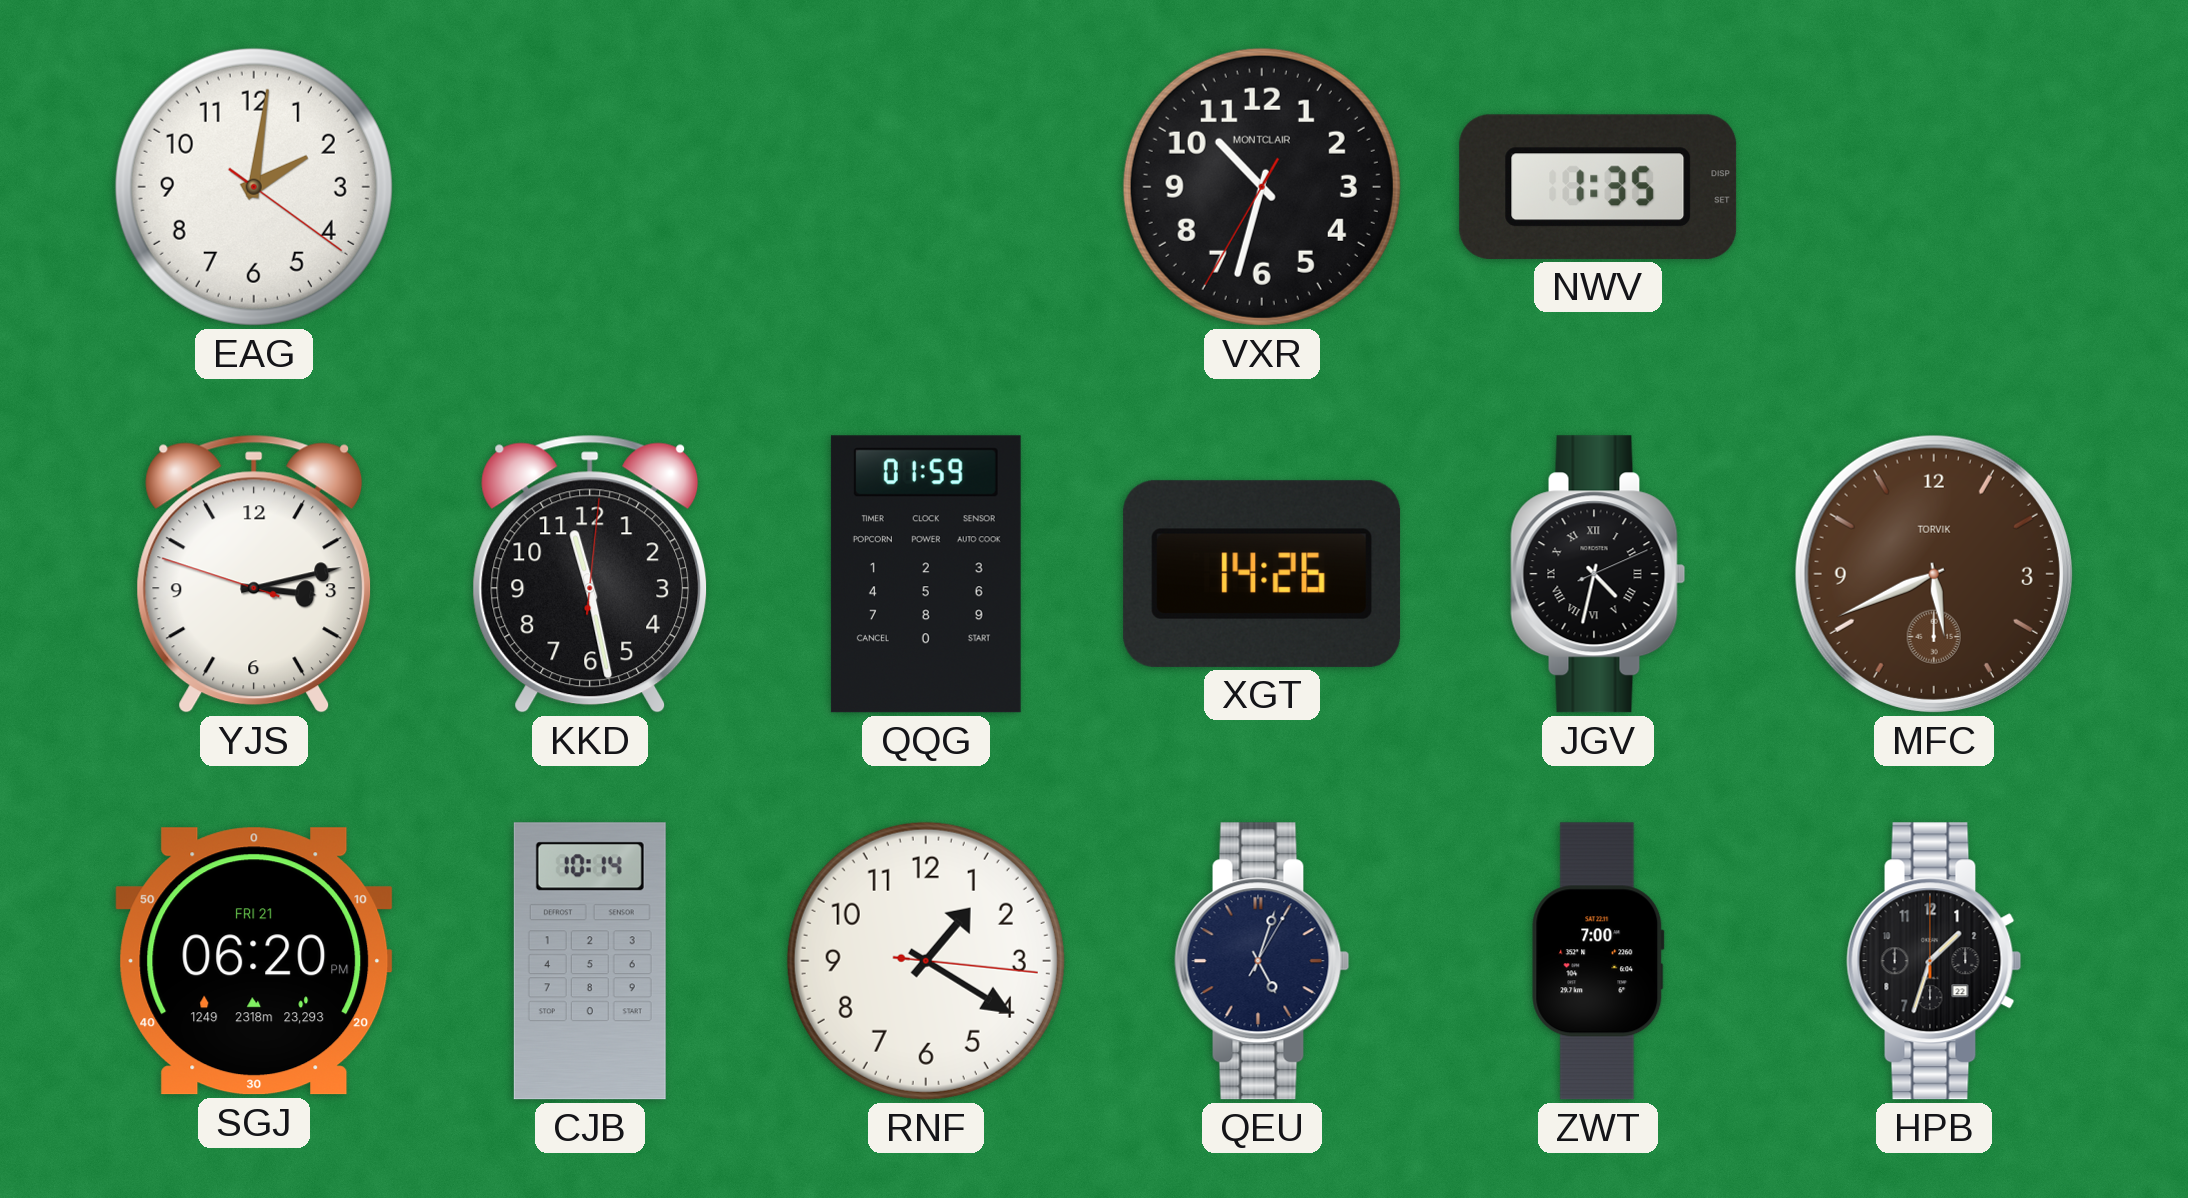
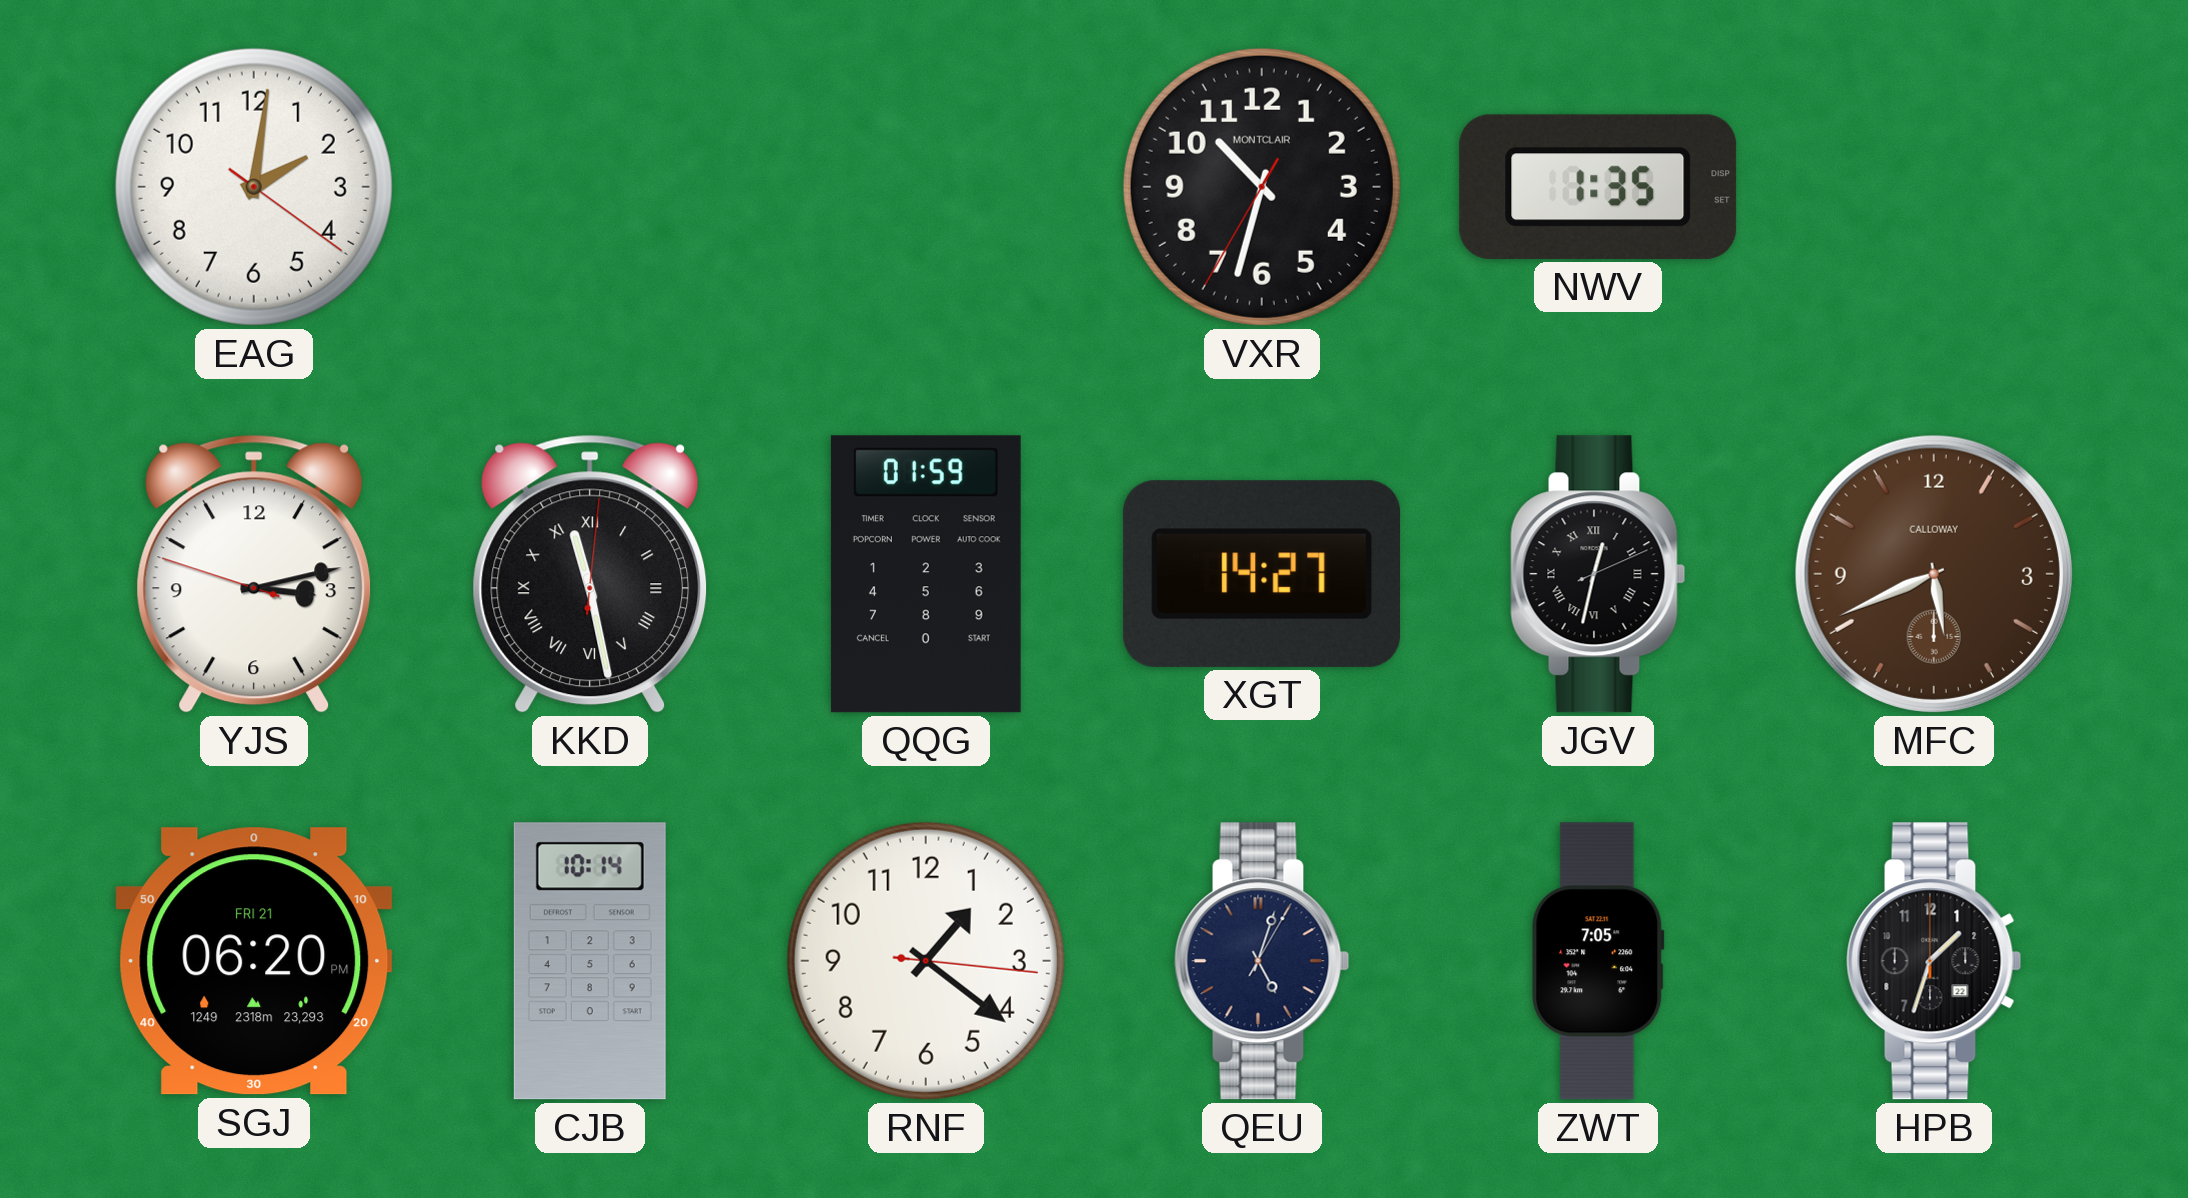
KKD numerals: Arabic -> Roman (590, 574)
XGT: 14:26 -> 14:27 (1262, 574)
JGV: 4:32 -> 12:32 (1598, 574)
MFC brand: TORVIK -> CALLOWAY (1934, 574)
RNF: 1:20 -> 1:21 (926, 961)
ZWT: 7:00 -> 7:05 (1598, 961)
